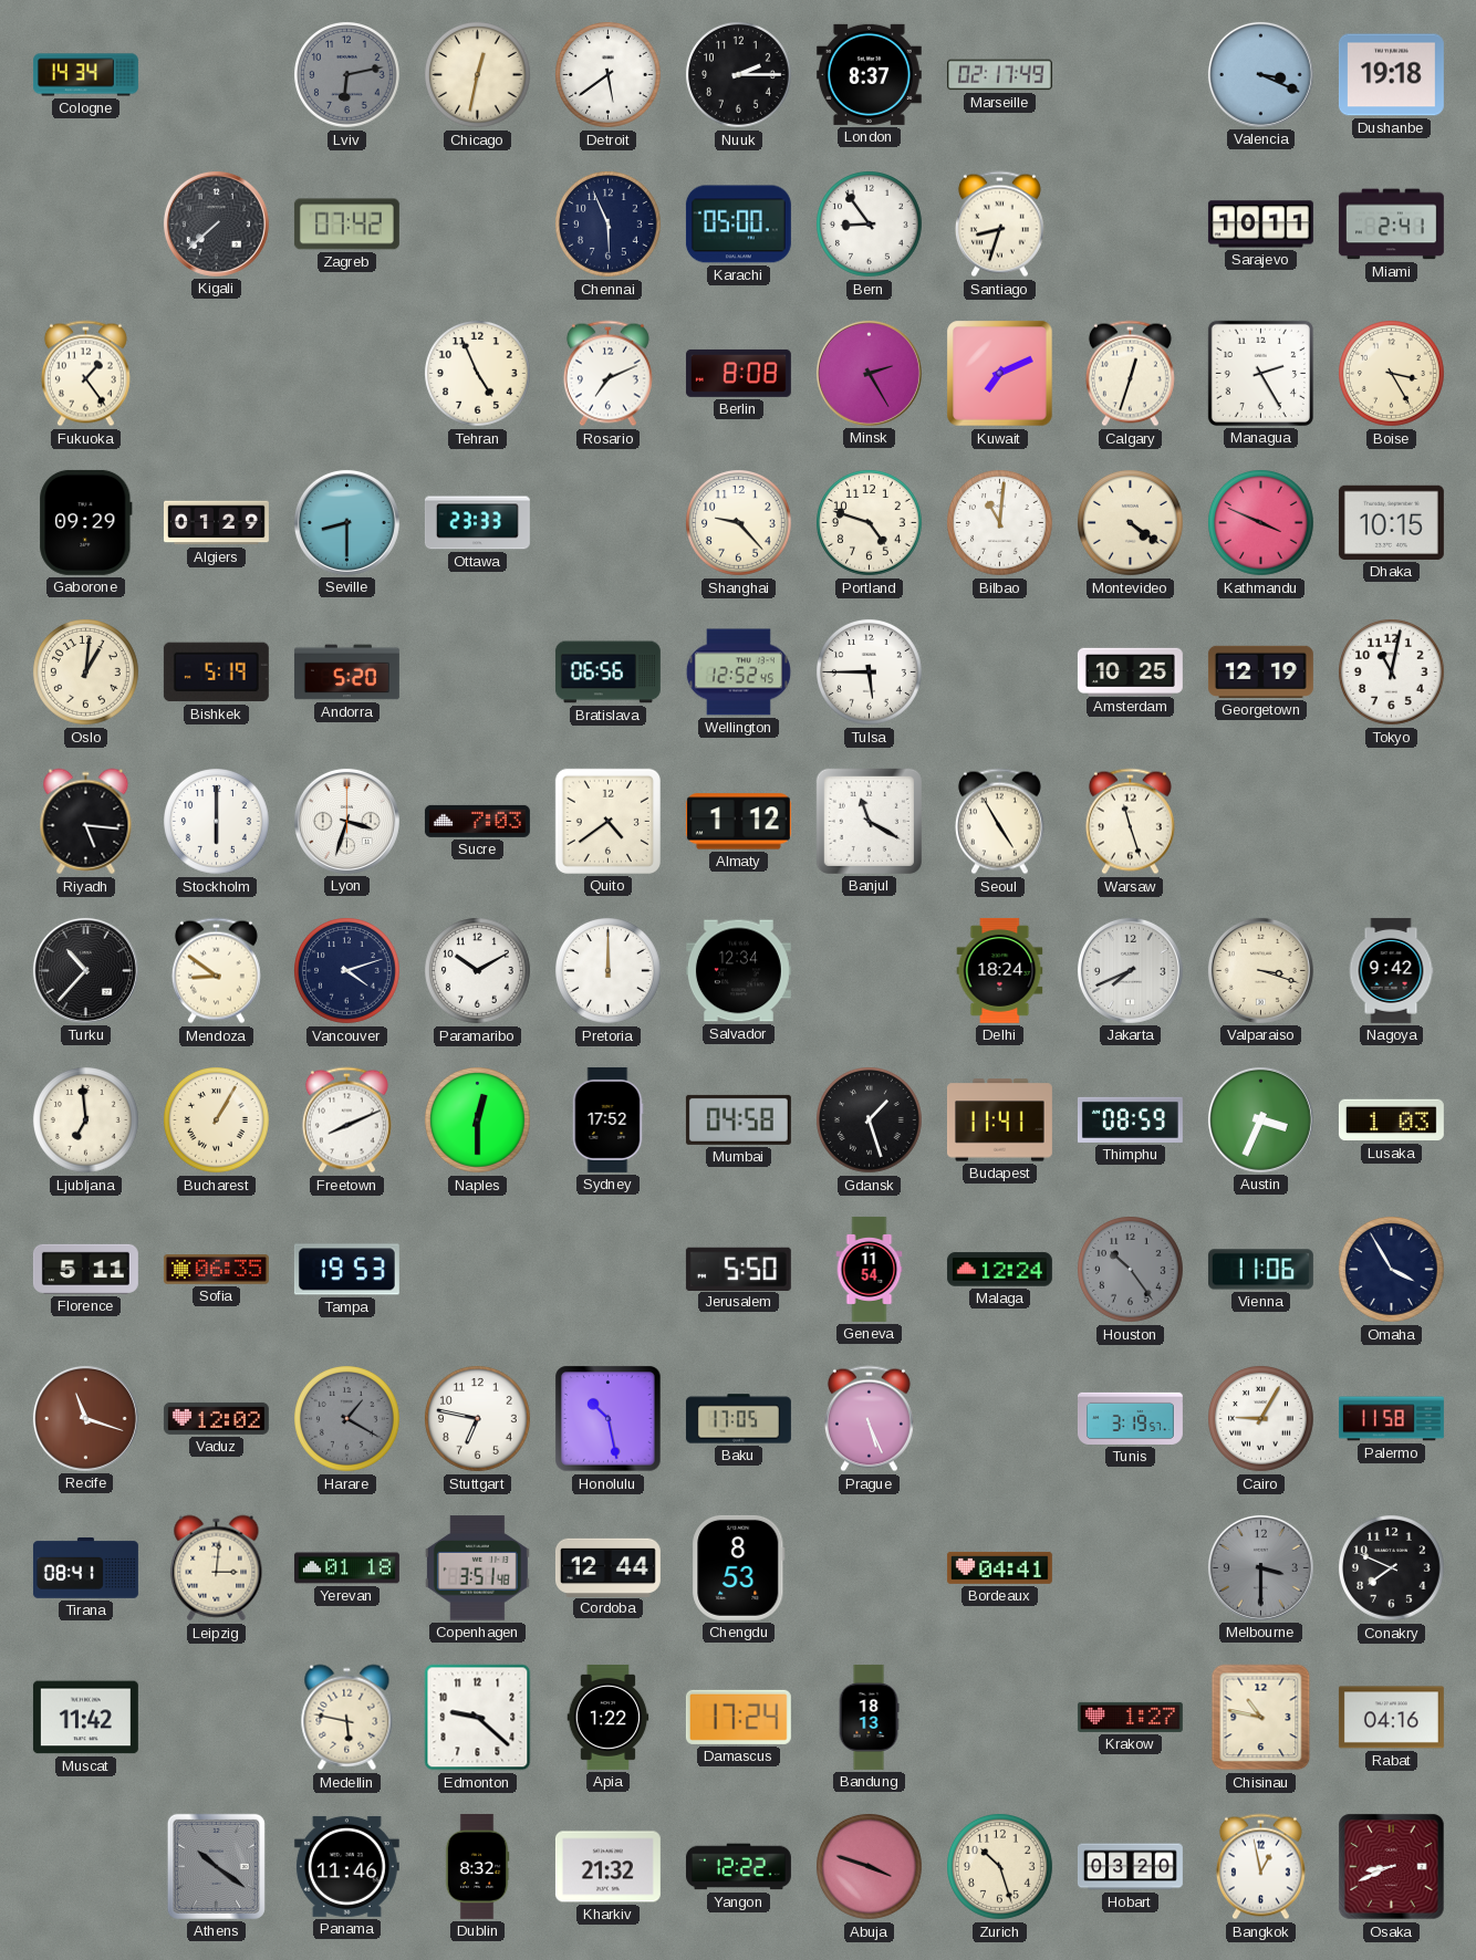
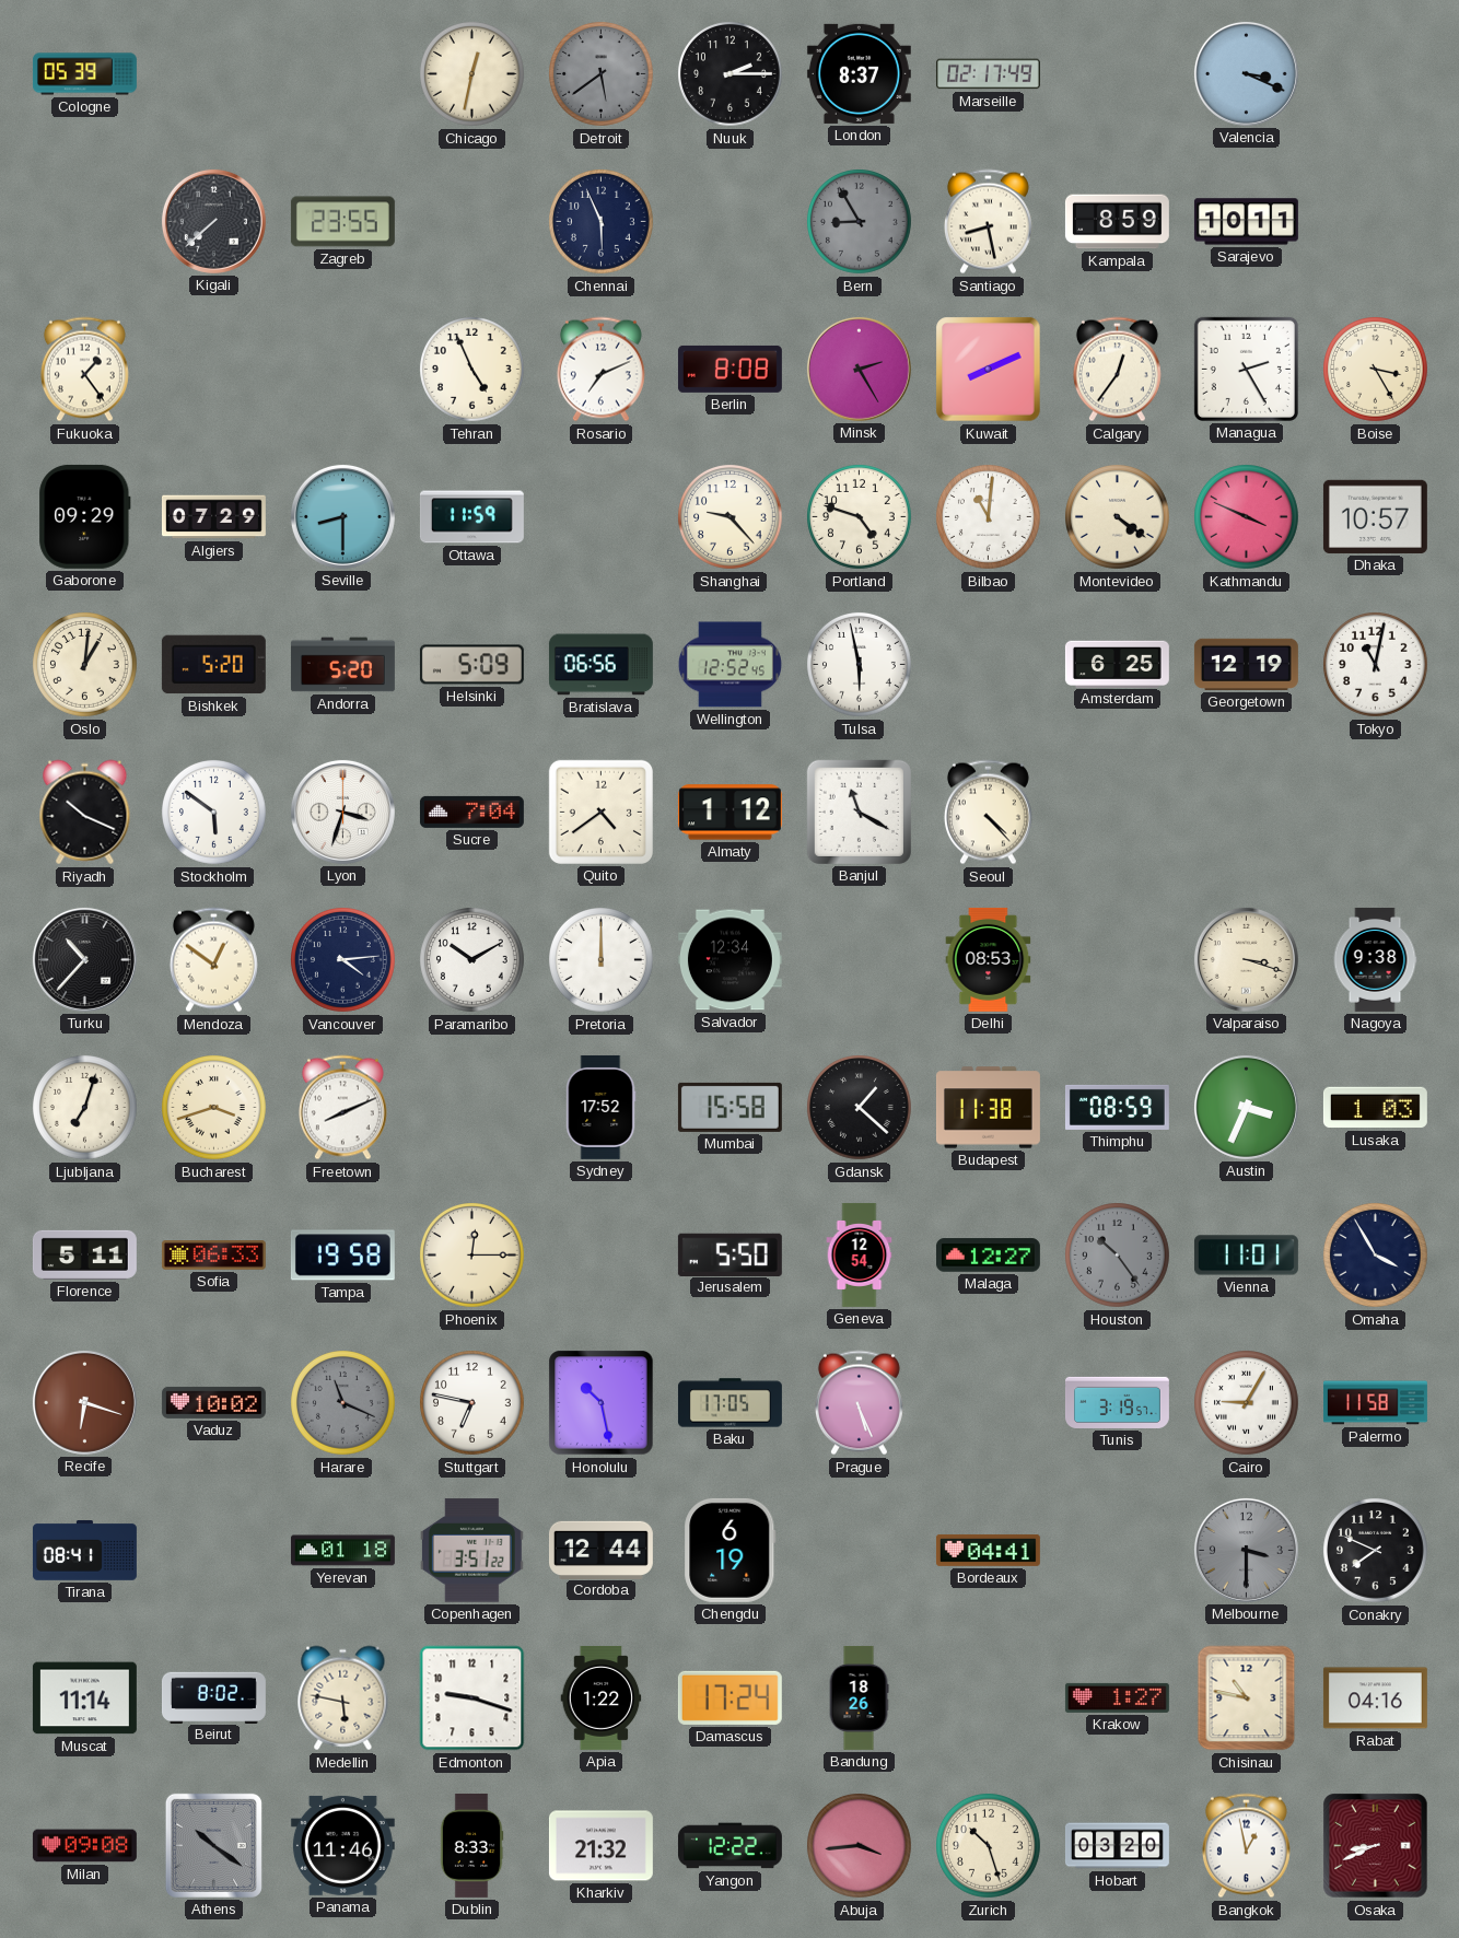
Cologne: 14:34 -> 05:39 (84, 74)
Lviv: 6:13 -> none (347, 75)
Detroit dial: white -> grey (602, 74)
Dushanbe: 19:18 -> none (1391, 75)
Zagreb: 07:42 -> 23:55 (342, 222)
Karachi: 05:00 -> none (738, 225)
Bern: 8:54 -> 8:55 (860, 222)
Bern dial: white -> grey (860, 222)
Santiago: 8:33 -> 8:28 (988, 222)
Kampala: none -> 8:59 (1117, 222)
Miami: 2:41 -> none (1391, 225)
Kuwait: 7:11 -> 8:11 (989, 370)
Calgary: 12:33 -> 12:36 (1117, 370)
Algiers: 01:29 -> 07:29 (213, 517)
Ottawa: 23:33 -> 11:59 (471, 517)
Dhaka: 10:15 -> 10:57 (1375, 516)
Bishkek: 5:19 -> 5:20 (213, 665)
Helsinki: none -> 5:09 (471, 665)
Tulsa: 5:45 -> 5:58 (860, 665)
Amsterdam: 10:25 -> 6:25 (1117, 664)
Riyadh: 5:16 -> 10:19 (85, 813)
Stockholm: 6:00 -> 5:51 (214, 813)
Sucre: 7:03 -> 7:04 (471, 812)
Seoul: 4:55 -> 4:23 (988, 813)
Warsaw: 11:27 -> none (1130, 822)
Mendoza: 8:51 -> 12:51 (213, 960)
Vancouver: 4:12 -> 4:14 (343, 960)
Delhi: 18:24 -> 08:53 (989, 959)
Jakarta: 7:41 -> none (1130, 970)
Nagoya: 9:42 -> 9:38 (1375, 959)
Ljubljana: 6:59 -> 7:03 (85, 1108)
Bucharest: 1:05 -> 3:42 (214, 1108)
Naples: 12:30 -> none (478, 1120)
Mumbai: 04:58 -> 15:58 (729, 1107)
Gdansk: 1:27 -> 1:22 (860, 1108)
Budapest: 11:41 -> 11:38 (988, 1108)
Sofia: 06:35 -> 06:33 (213, 1256)
Tampa: 19:53 -> 19:58 (342, 1256)
Phoenix: none -> 12:15 (472, 1256)
Geneva: 11:54 -> 12:54 (860, 1254)
Malaga: 12:24 -> 12:27 (988, 1256)
Vienna: 11:06 -> 11:01 (1246, 1256)
Recife: 11:18 -> 6:18 (84, 1402)
Vaduz: 12:02 -> 10:02 (213, 1402)
Harare: 1:20 -> 11:19 (343, 1403)
Leipzig: 3:01 -> none (217, 1568)
Copenhagen: 3:51:48 -> 3:51:22 (471, 1551)
Chengdu: 8:53 -> 6:19 (731, 1550)
Muscat: 11:42 -> 11:14 (84, 1698)
Beirut: none -> 8:02 (213, 1697)
Edmonton: 9:22 -> 9:18 (472, 1698)
Bandung: 18:13 -> 18:26 (859, 1697)
Milan: none -> 09:08 (84, 1846)
Dublin: 8:32 -> 8:33 (471, 1845)
Abuja: 3:48 -> 3:44 (860, 1846)
